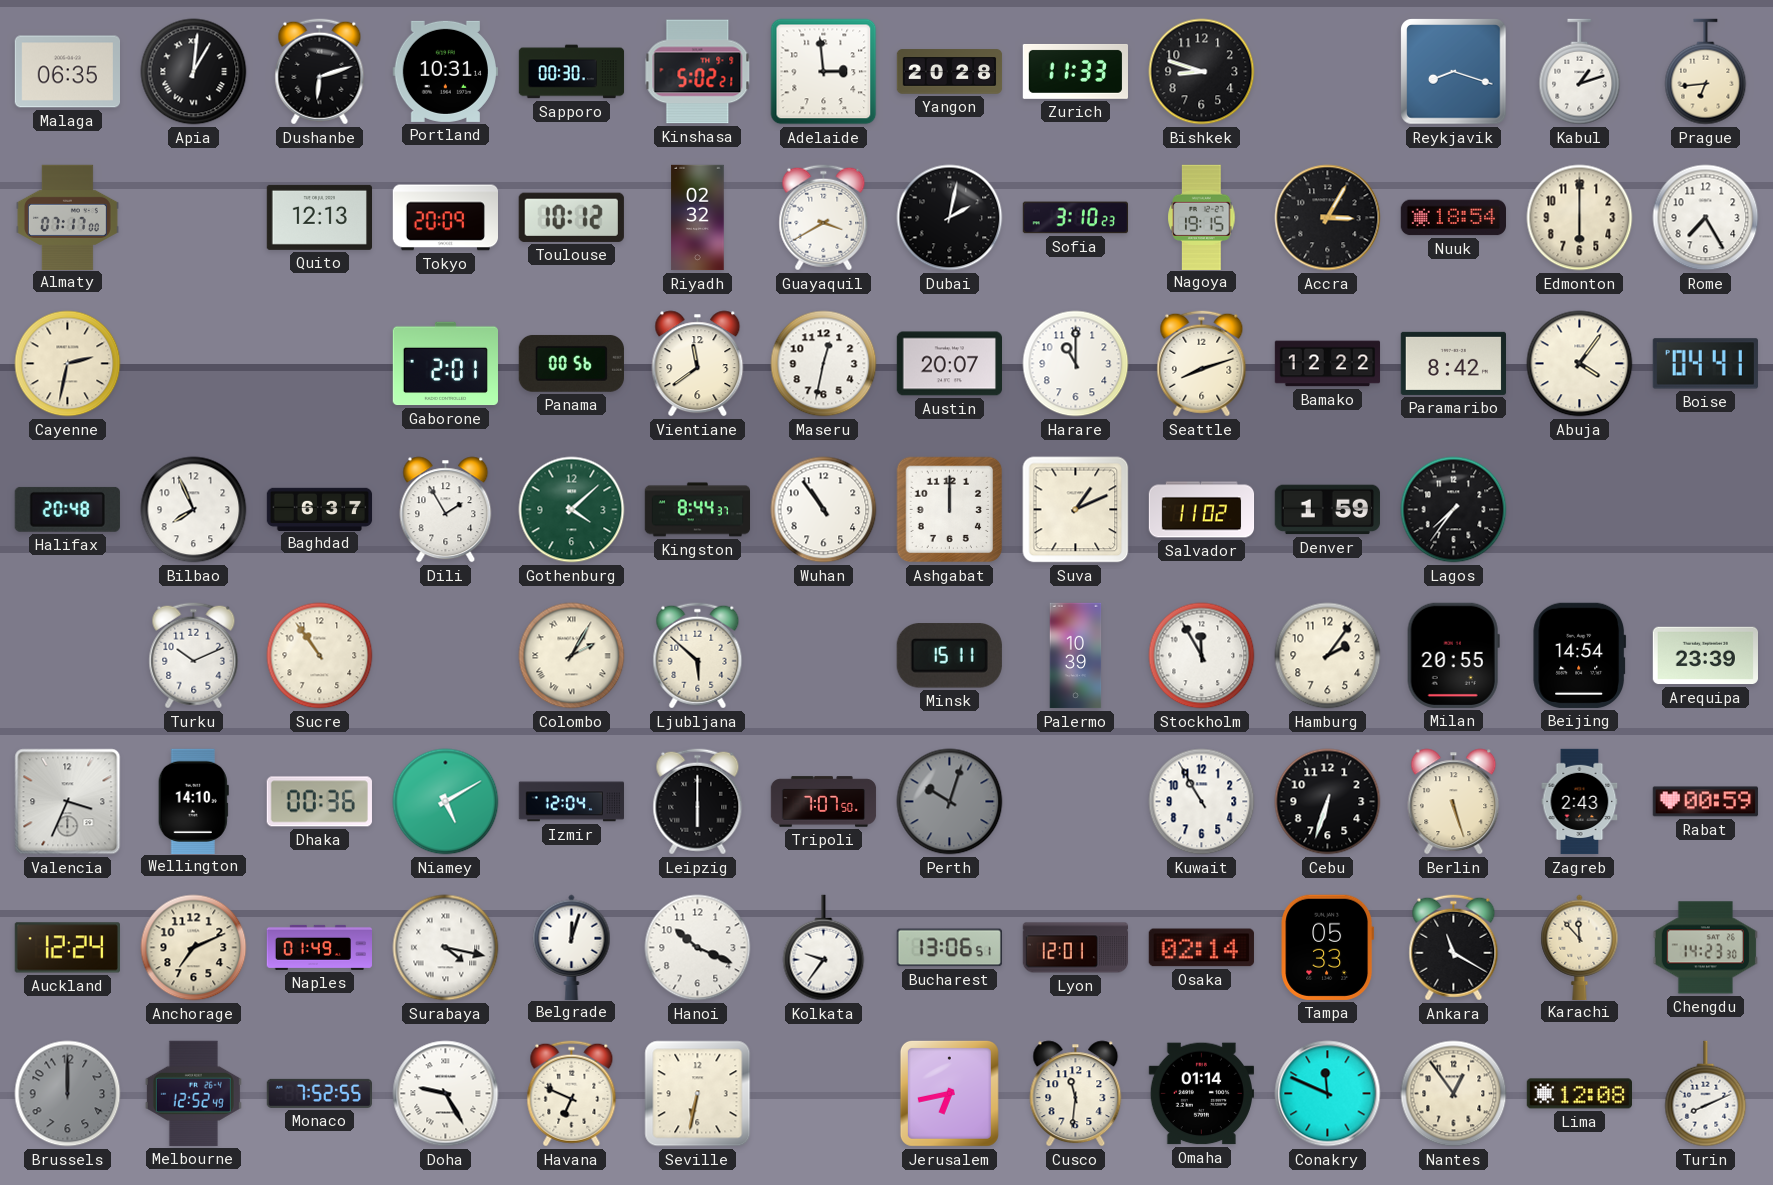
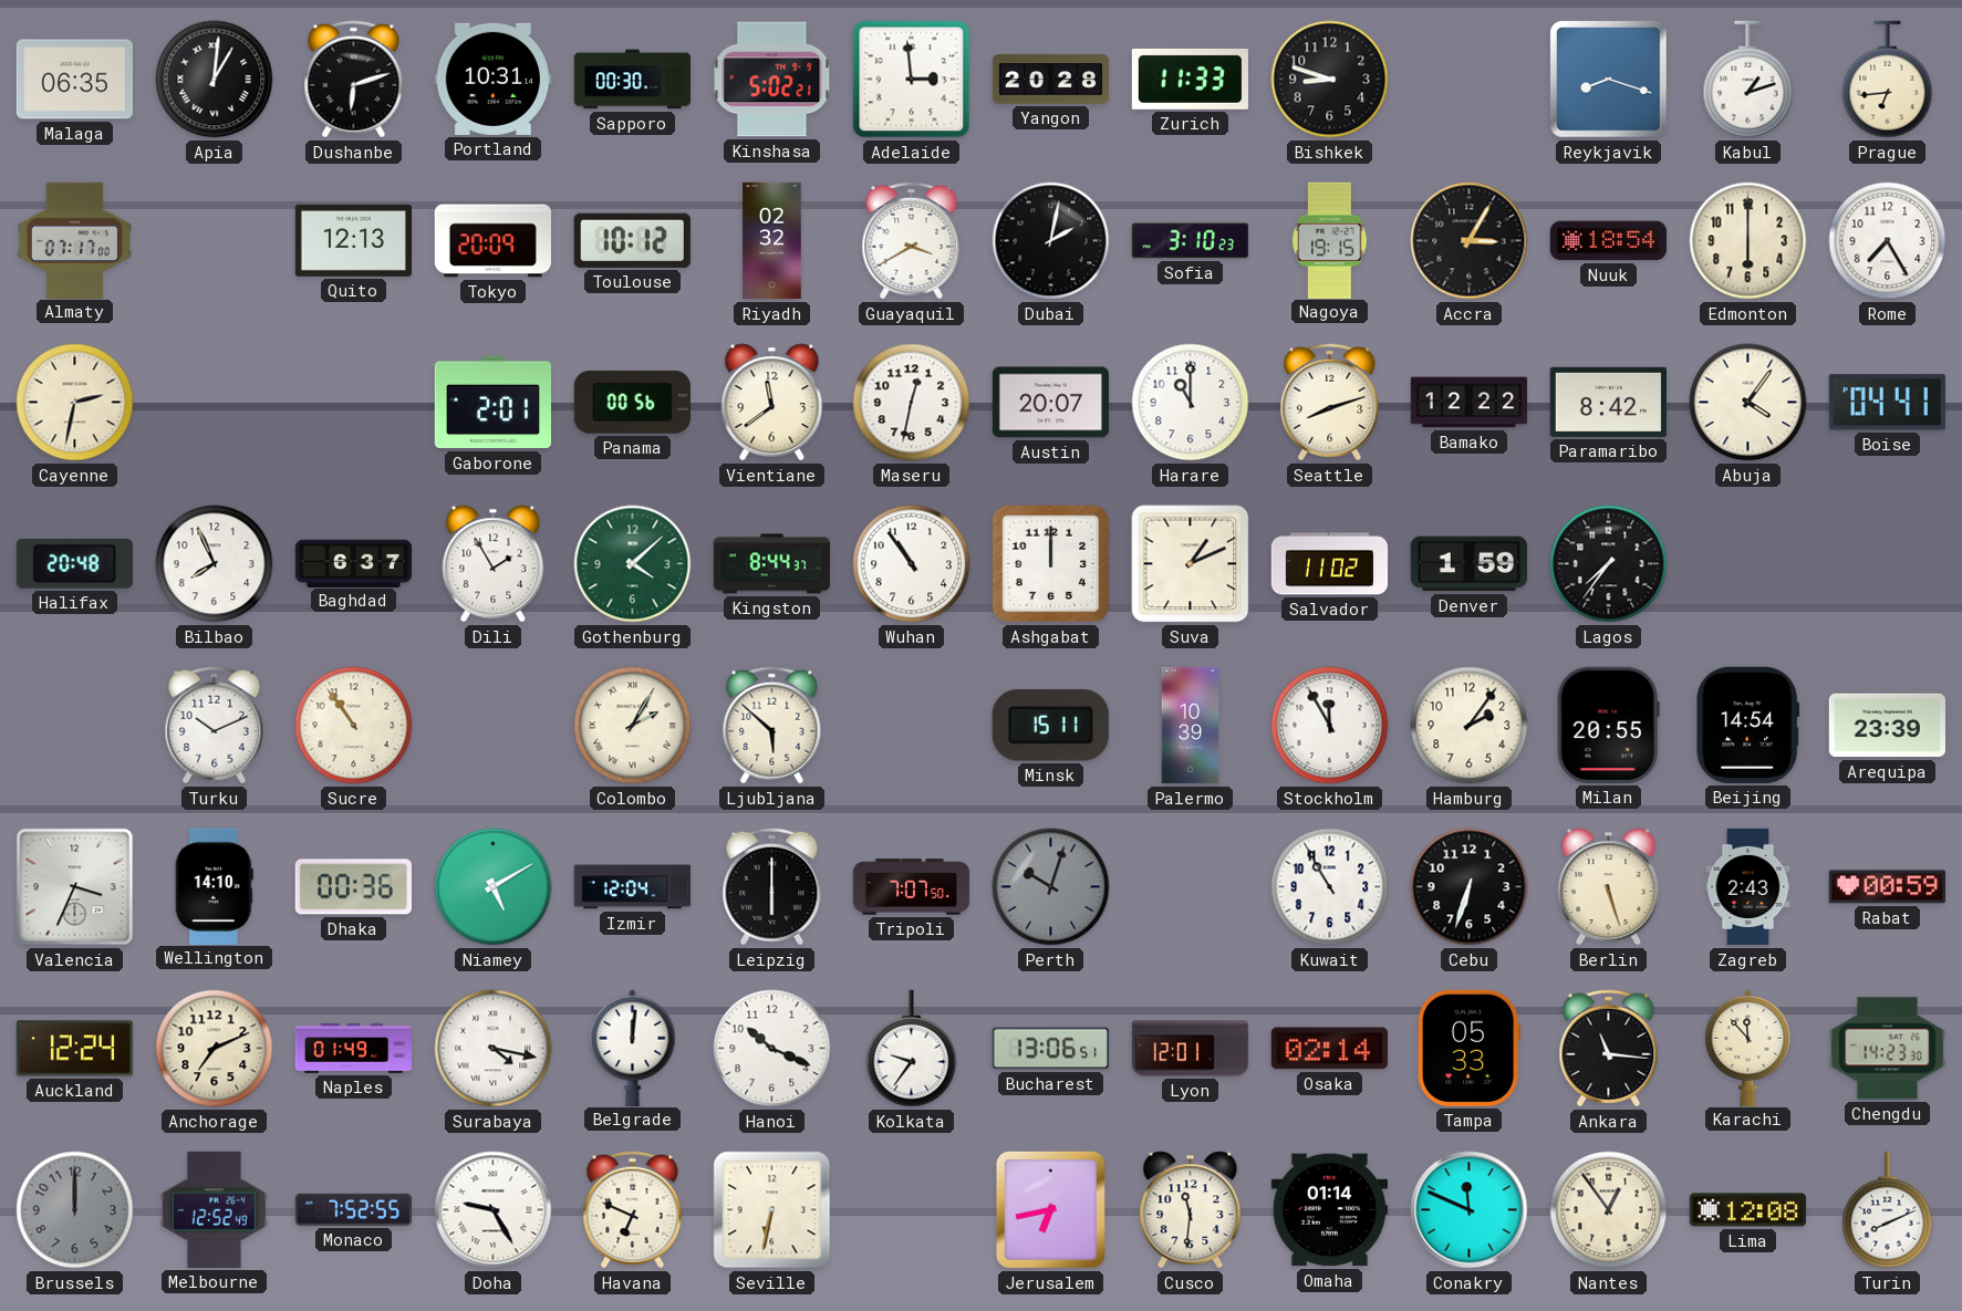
Belgrade: 12:03 -> 12:01 (633, 1048)
Ankara: 11:20 -> 11:16 (1609, 1049)
